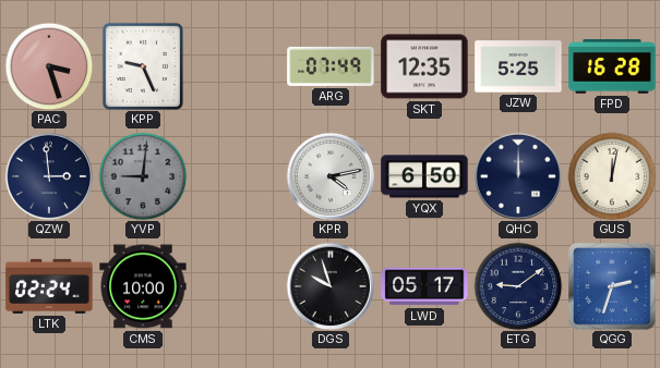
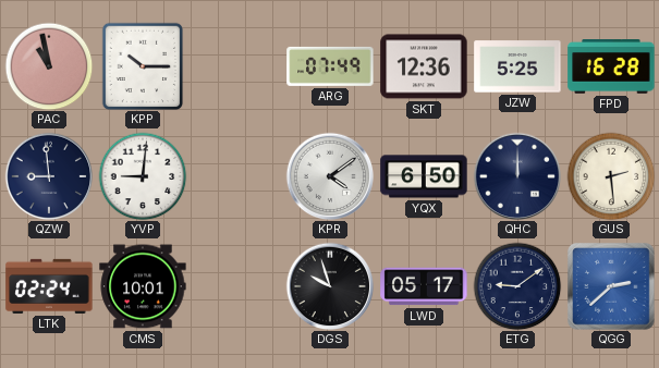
PAC: 3:27 -> 10:58 (49, 66)
KPP: 9:26 -> 10:15 (143, 66)
SKT: 12:35 -> 12:36 (424, 66)
QZW: 2:59 -> 8:59 (49, 176)
YVP dial: grey -> white (143, 176)
KPR: 4:13 -> 4:09 (330, 176)
GUS: 12:02 -> 2:29 (611, 176)
CMS: 10:00 -> 10:01 (143, 286)
QGG: 2:33 -> 2:38 (612, 287)
